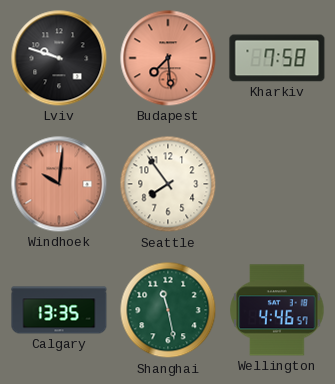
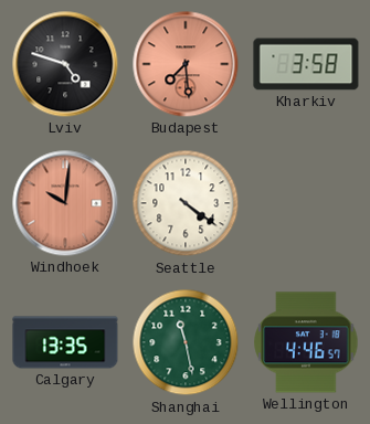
Lviv: 9:48 -> 4:48 (65, 64)
Kharkiv: 7:58 -> 3:58 (306, 64)
Seattle: 7:54 -> 4:21 (186, 203)
